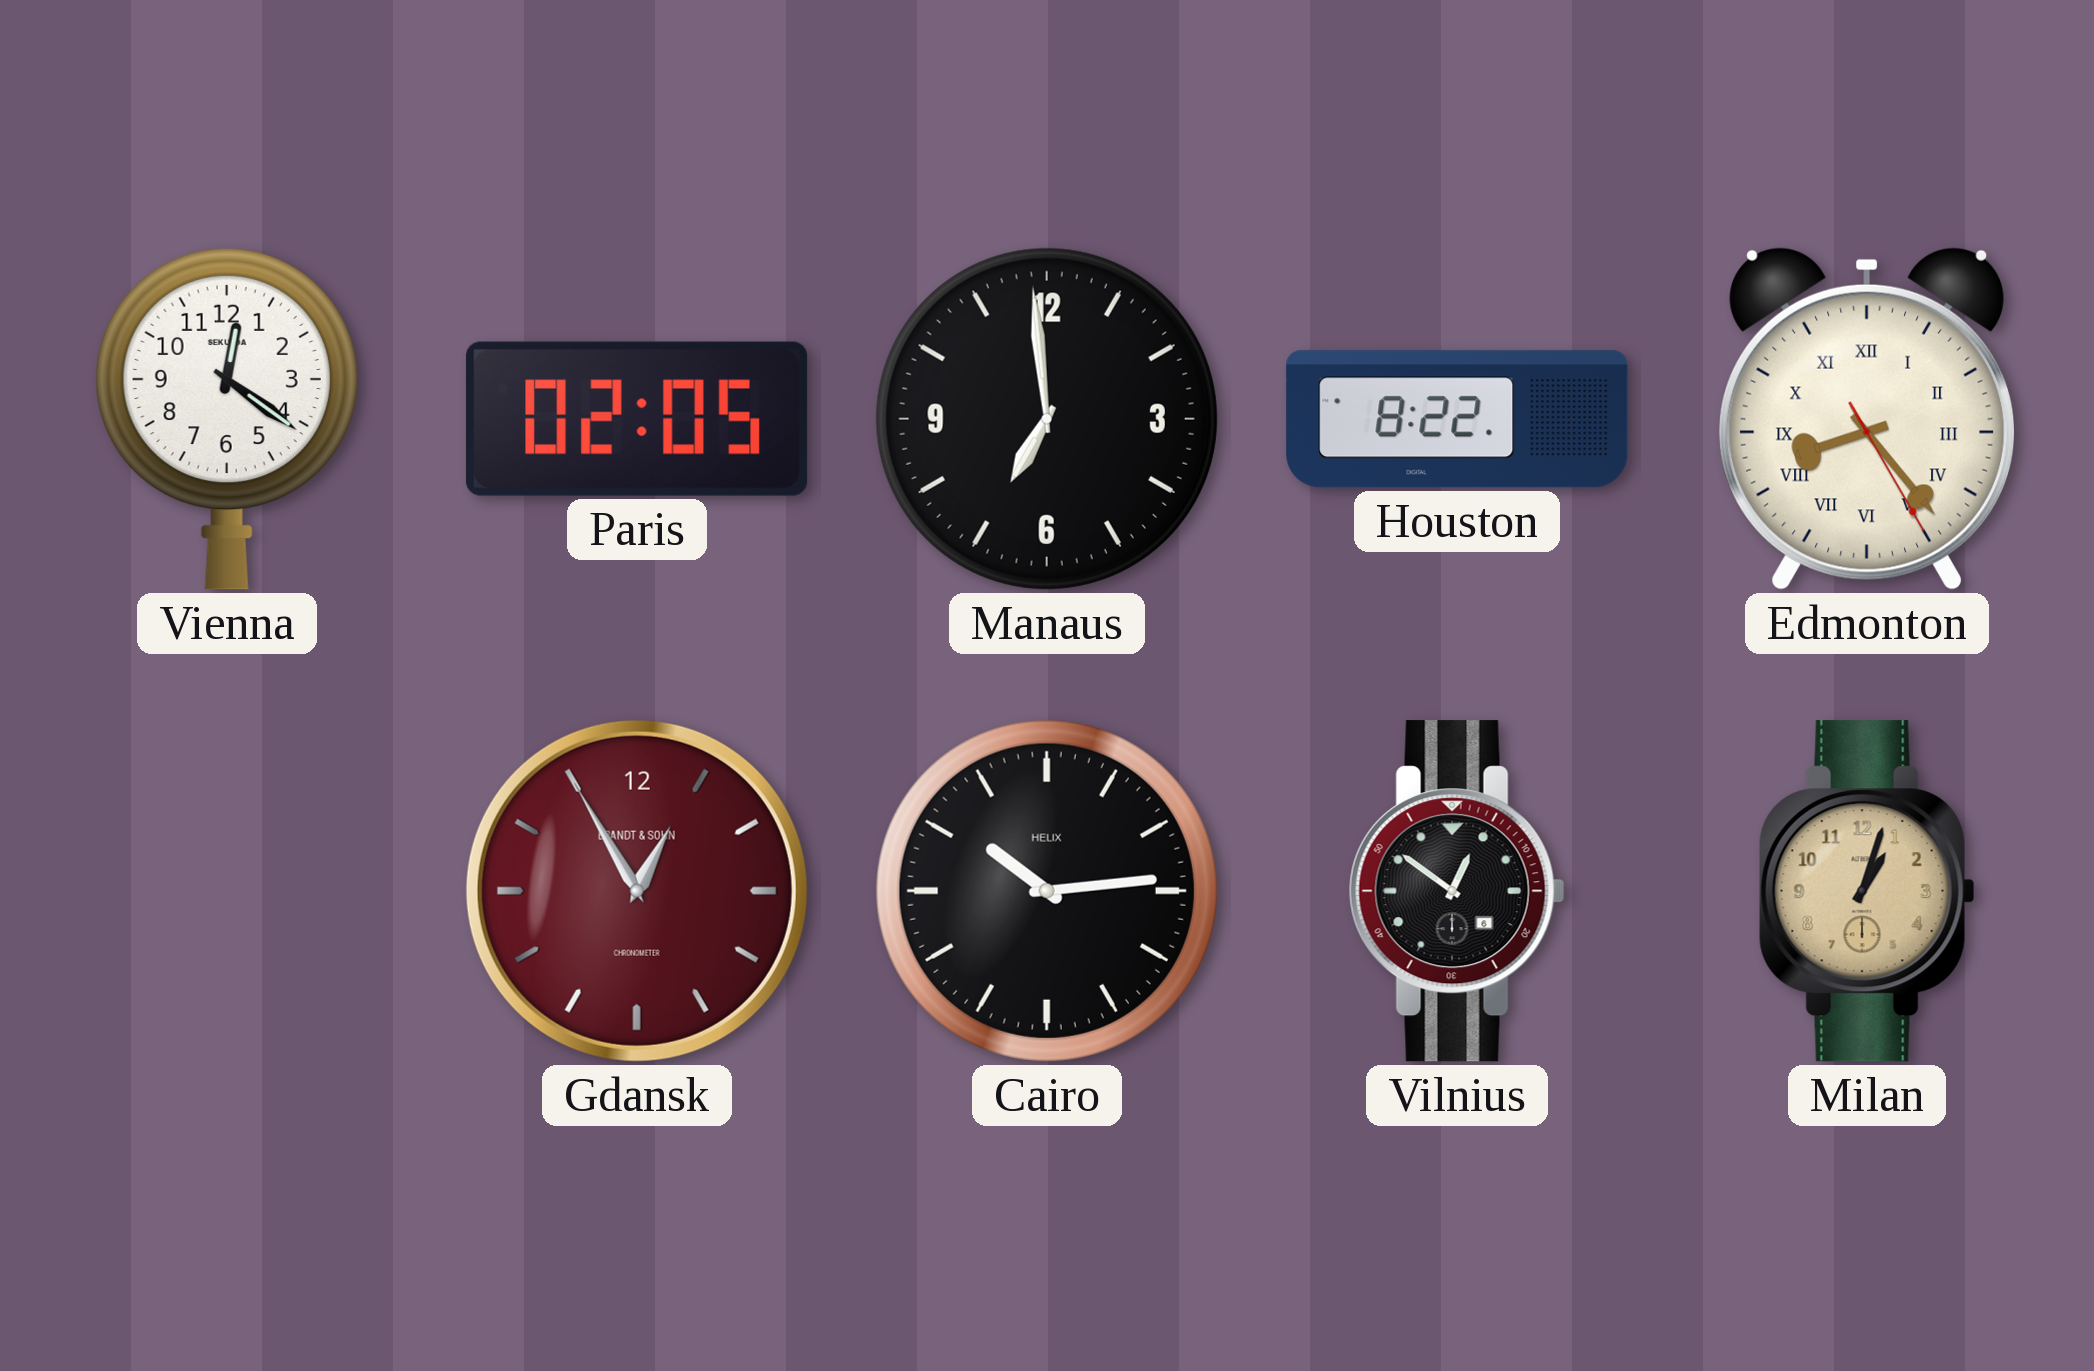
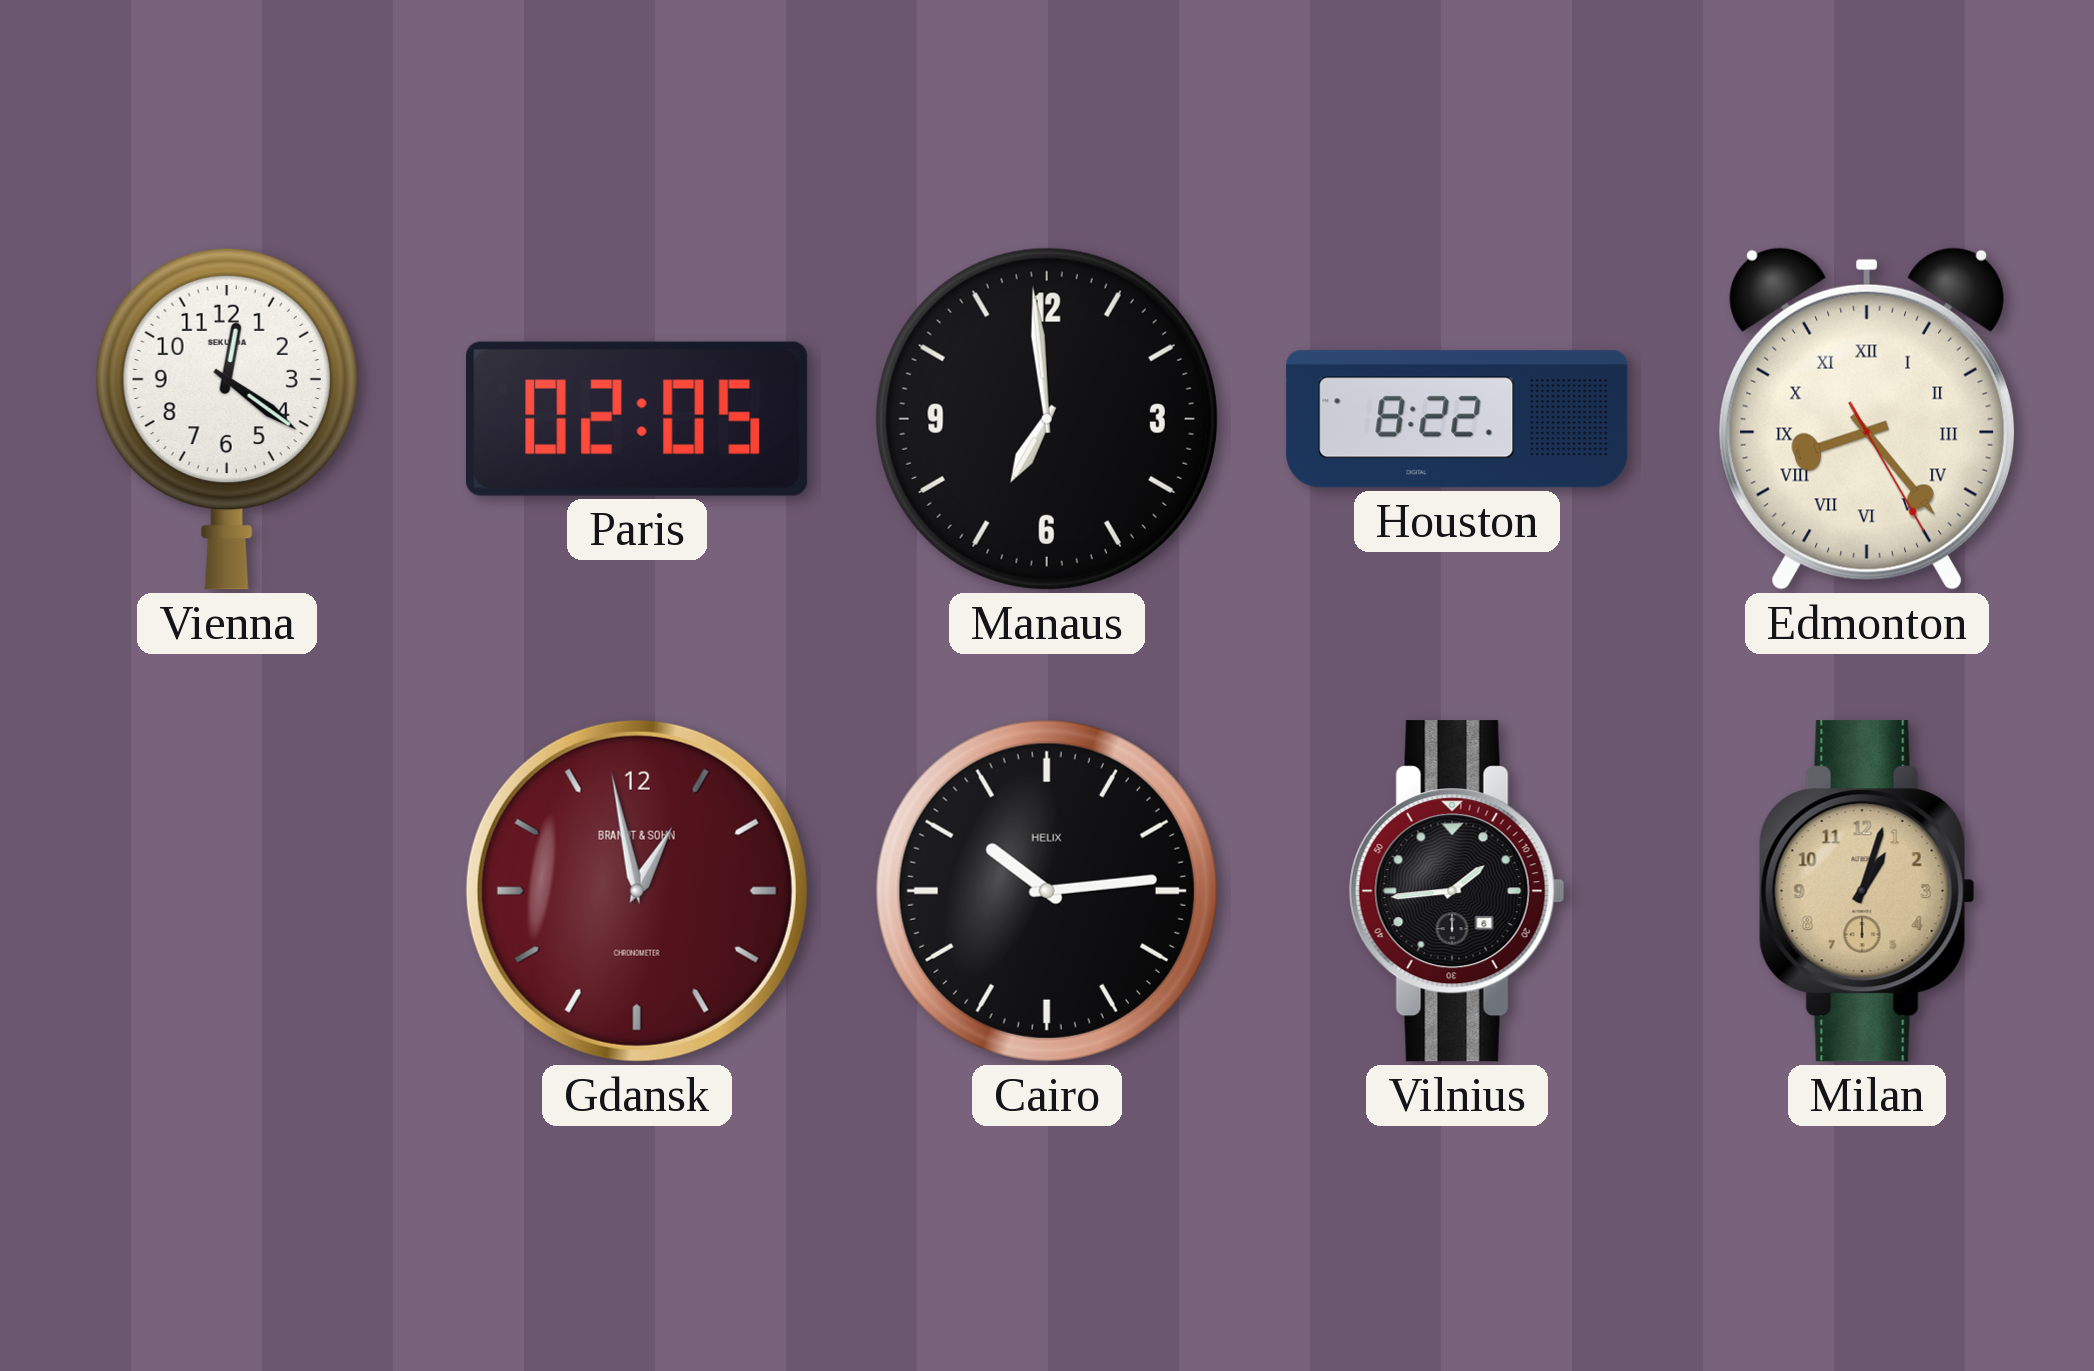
Gdansk: 12:55 -> 12:58 (637, 891)
Vilnius: 12:51 -> 1:44 (1457, 891)
